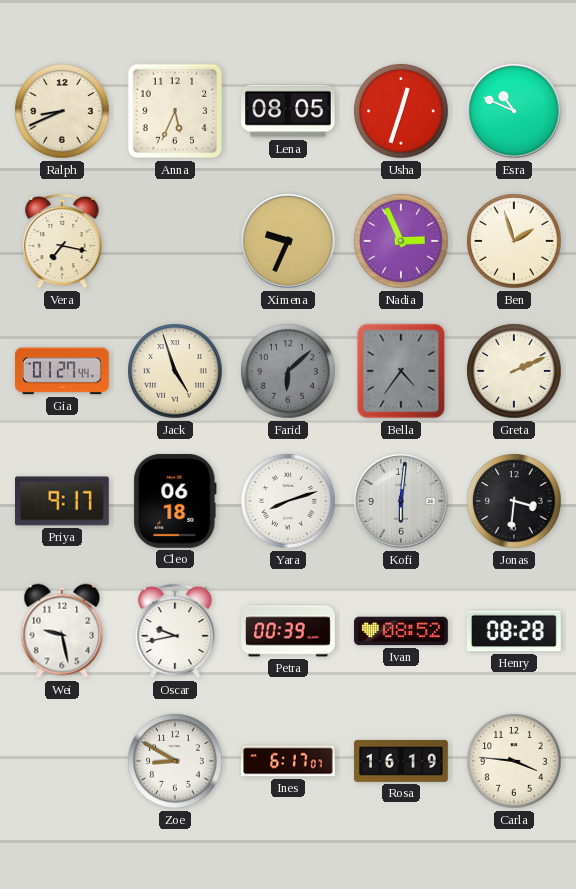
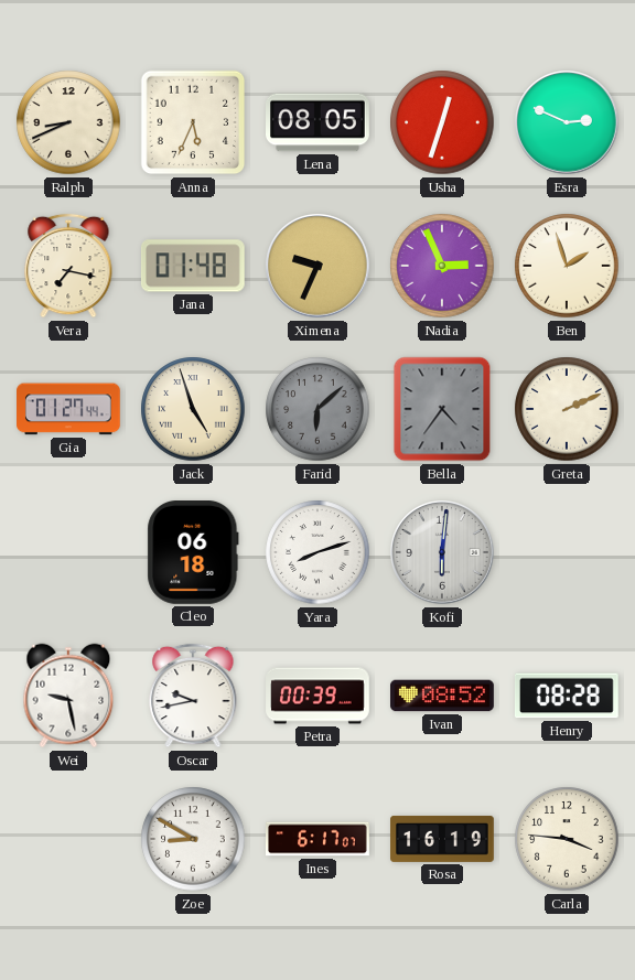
Esra: 10:49 -> 2:49 (567, 122)
Jana: none -> 01:48 (193, 266)
Priya: 9:17 -> none (63, 501)
Jonas: 3:31 -> none (514, 501)
